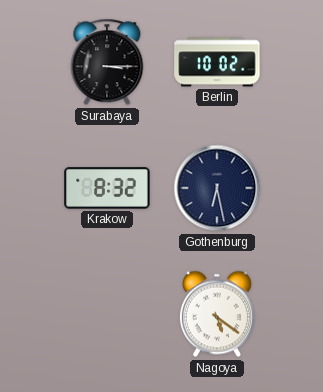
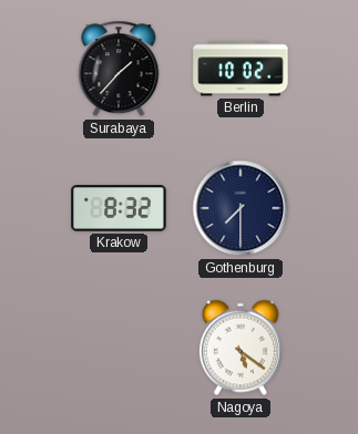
Surabaya: 3:15 -> 1:37 (119, 69)
Gothenburg: 6:28 -> 7:30 (241, 208)
